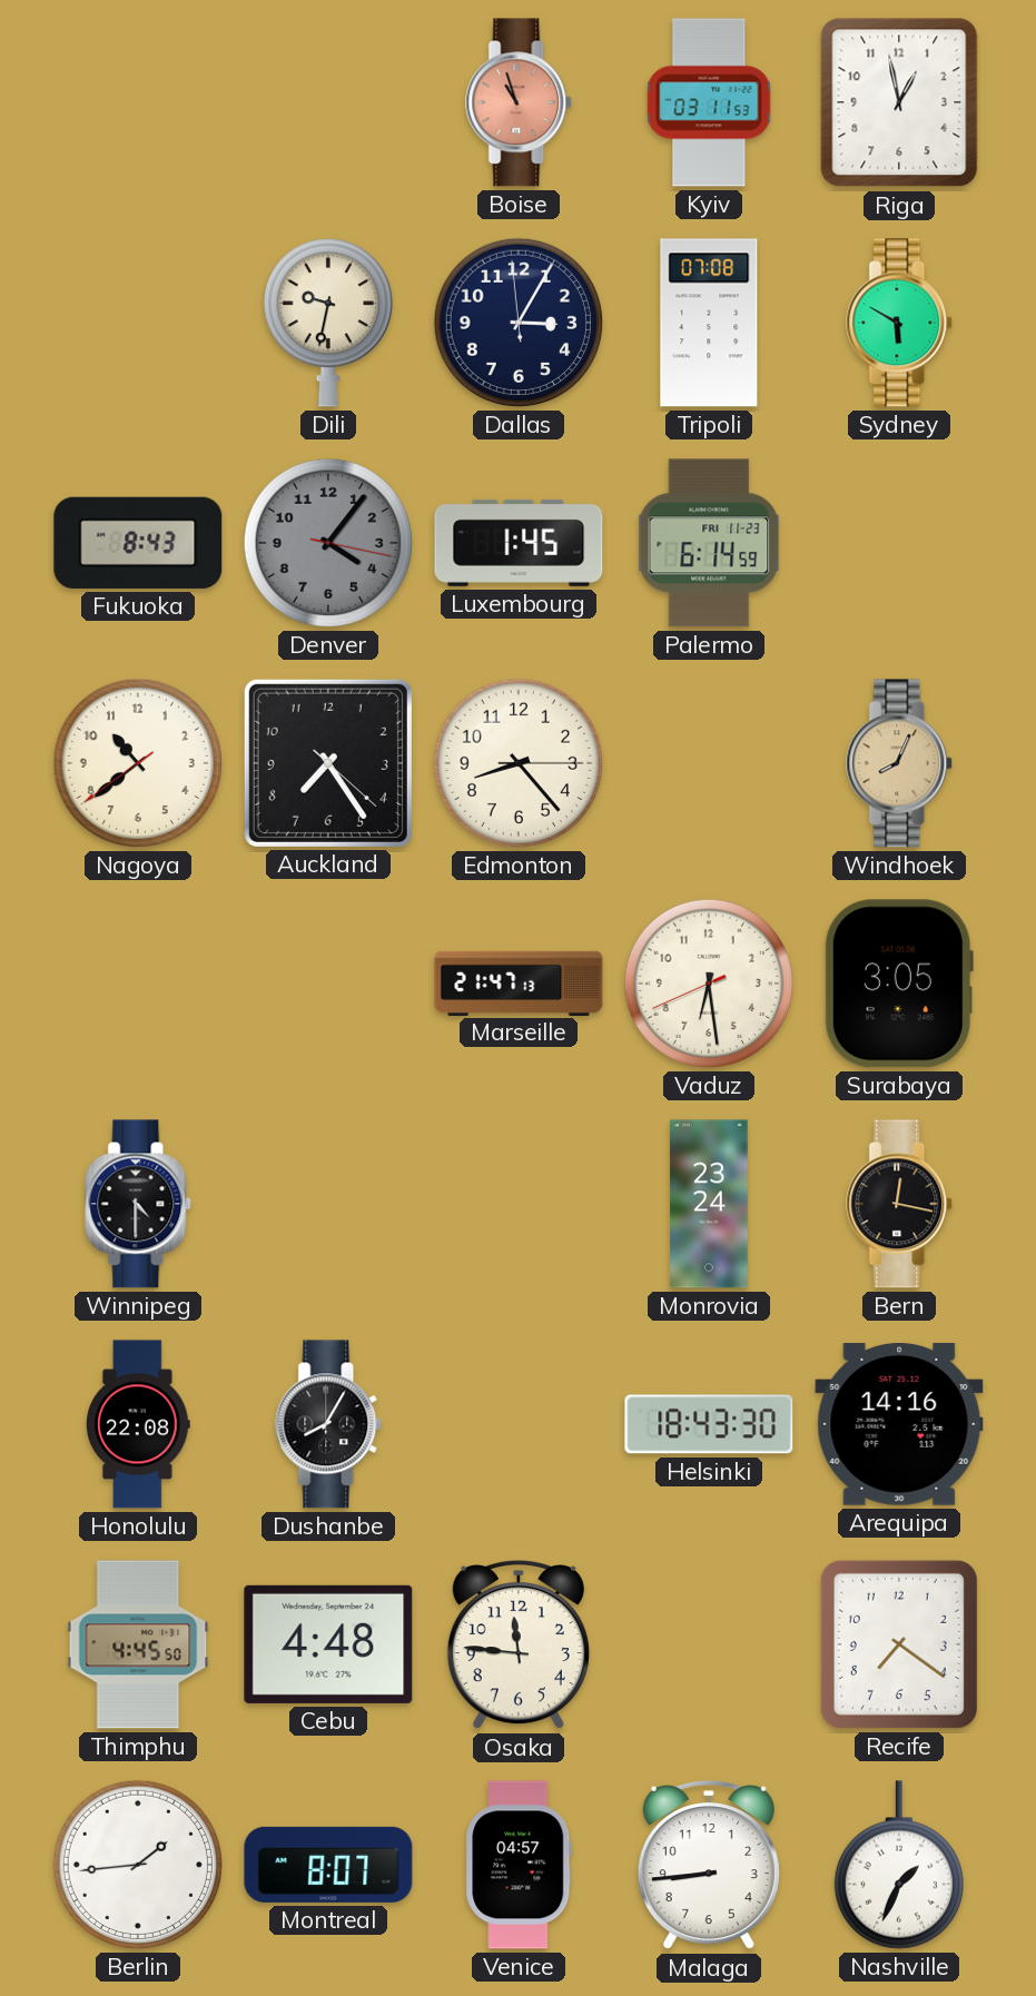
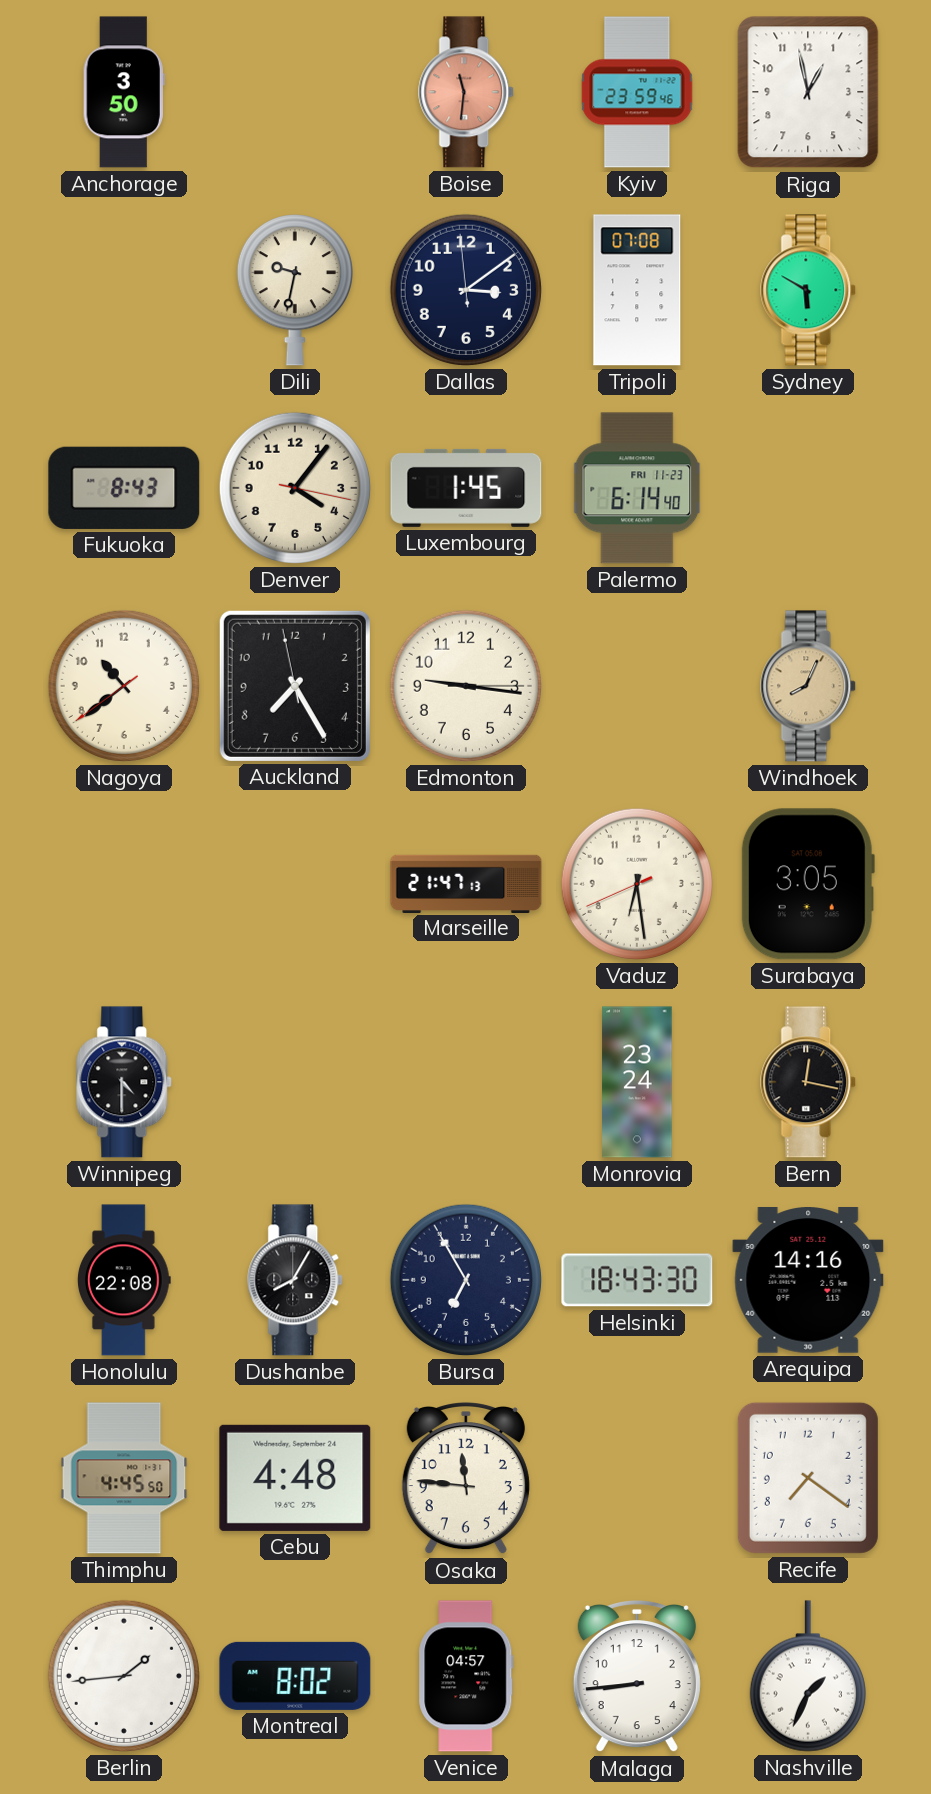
Anchorage: none -> 3:50 (124, 92)
Boise: 10:57 -> 11:31 (467, 92)
Kyiv: 03:11 -> 23:59 (637, 92)
Dallas: 3:04 -> 3:08 (466, 290)
Denver dial: grey -> cream (295, 488)
Palermo: 6:14:59 -> 6:14:40 (637, 488)
Auckland: 7:24:22 -> 7:24:58 (295, 686)
Edmonton: 8:23 -> 9:16 (466, 686)
Bursa: none -> 6:55 (466, 1280)
Montreal: 8:07 -> 8:02 (295, 1676)
